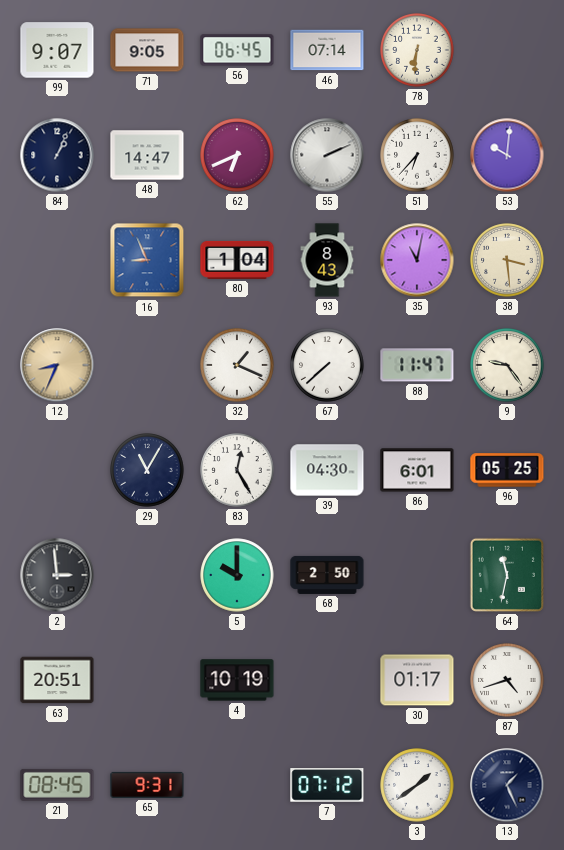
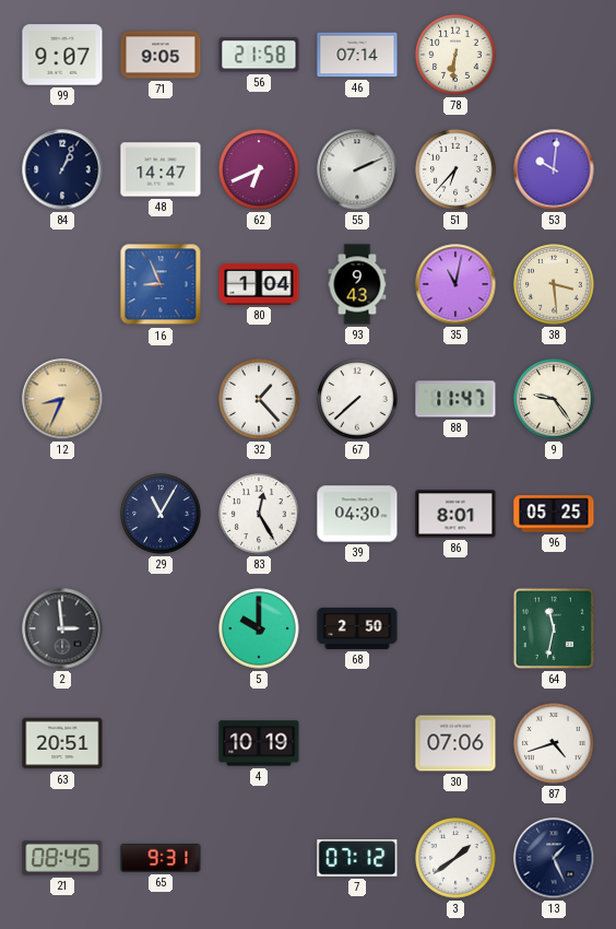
56: 06:45 -> 21:58 (259, 55)
93: 8:43 -> 9:43 (357, 284)
32: 1:19 -> 1:23 (259, 399)
86: 6:01 -> 8:01 (455, 514)
30: 01:17 -> 07:06 (455, 743)
